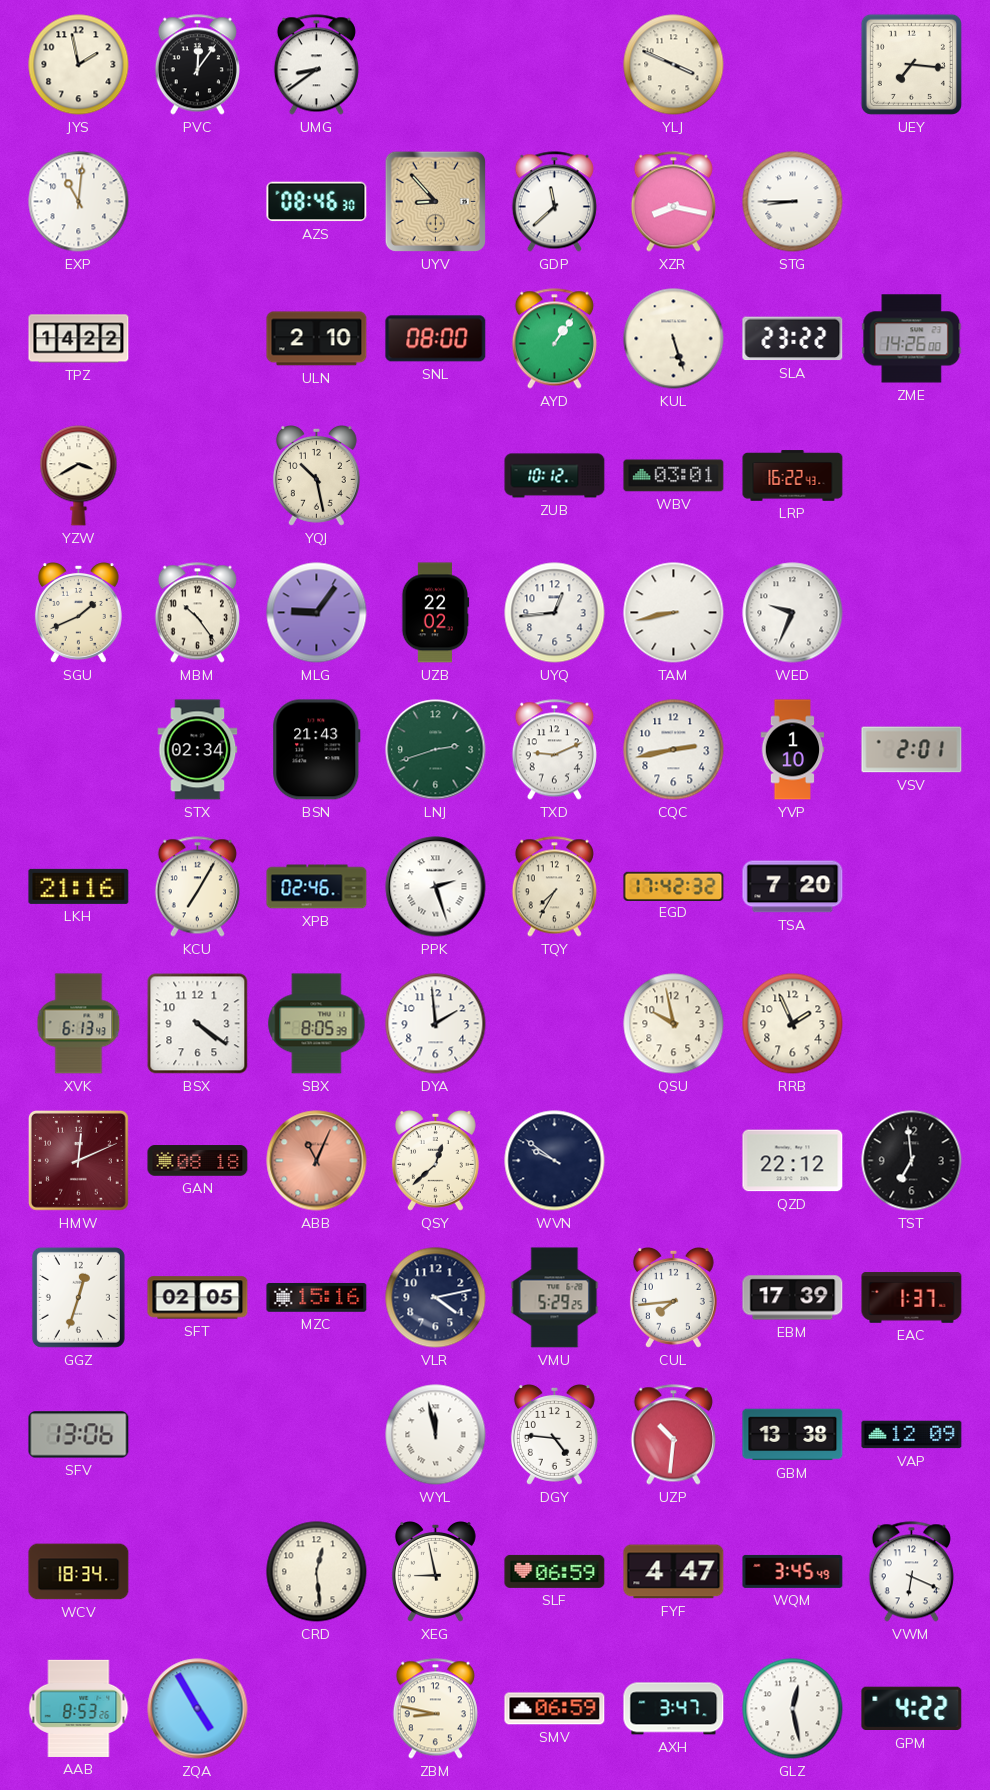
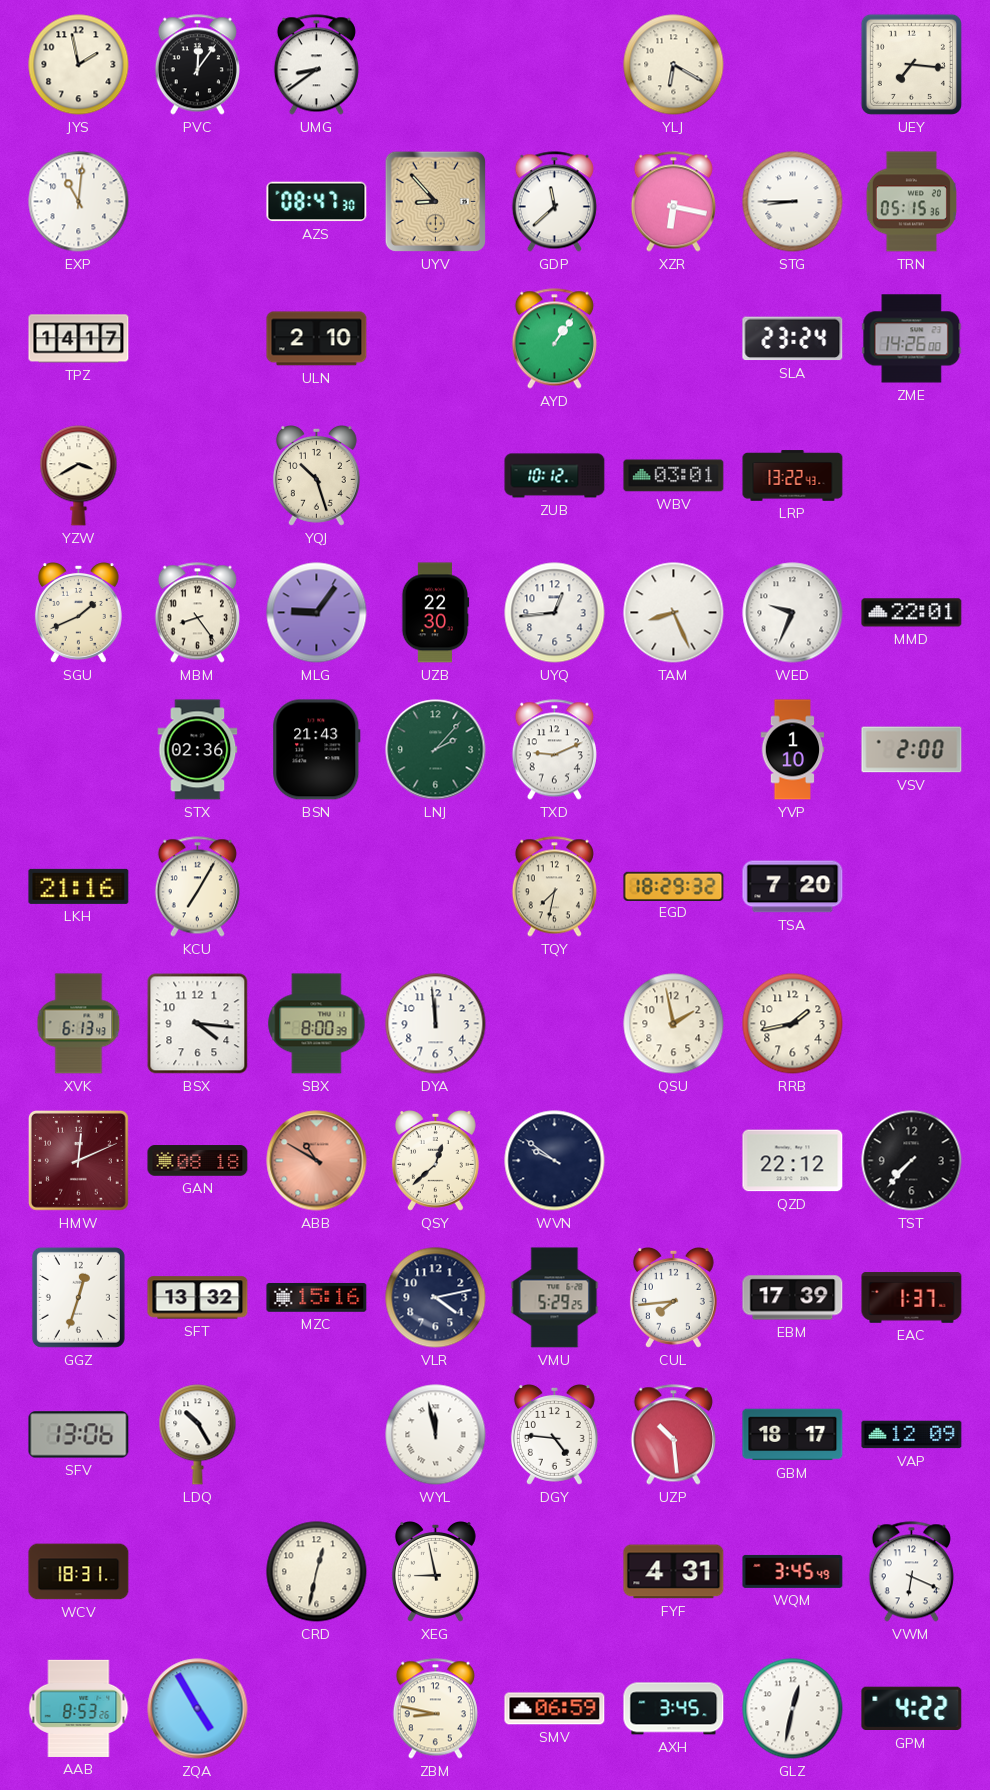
YLJ: 3:49 -> 6:20 (674, 65)
AZS: 08:46 -> 08:47 (317, 202)
XZR: 8:17 -> 6:17 (673, 202)
TRN: none -> 05:15 (911, 202)
TPZ: 14:22 -> 14:17 (79, 339)
SNL: 08:00 -> none (436, 339)
KUL: 5:27 -> none (674, 339)
SLA: 23:22 -> 23:24 (793, 339)
YQJ: 10:28 -> 10:27 (316, 476)
LRP: 16:22 -> 13:22 (793, 476)
MBM: 10:24 -> 8:24 (197, 613)
UZB: 22:02 -> 22:30 (436, 613)
TAM: 8:43 -> 8:26 (674, 613)
MMD: none -> 22:01 (912, 613)
STX: 02:34 -> 02:36 (198, 750)
LNJ: 2:42 -> 2:07 (436, 750)
CQC: 2:43 -> none (674, 750)
VSV: 2:01 -> 2:00 (912, 750)
XPB: 02:46 -> none (317, 887)
PPK: 2:27 -> none (436, 887)
TQY: 7:35 -> 7:32 (554, 887)
EGD: 17:42 -> 18:29 (674, 886)
BSX: 4:21 -> 4:16 (198, 1024)
SBX: 8:05 -> 8:00 (317, 1024)
DYA: 1:59 -> 11:59 (436, 1024)
QSU: 9:58 -> 1:58 (674, 1024)
RRB: 1:56 -> 1:43 (793, 1024)
ABB: 11:04 -> 10:50 (317, 1161)
TST: 6:59 -> 7:37 (912, 1161)
SFT: 02:05 -> 13:32 (198, 1298)
LDQ: none -> 10:25 (198, 1435)
UZP: 10:31 -> 10:29 (673, 1435)
GBM: 13:38 -> 18:17 (793, 1435)
WCV: 18:34 -> 18:31 (79, 1572)
CRD: 12:29 -> 12:32 (317, 1572)
SLF: 06:59 -> none (555, 1571)
FYF: 4:47 -> 4:31 (674, 1572)
AXH: 3:47 -> 3:45 (674, 1709)
GLZ: 12:28 -> 12:32 (793, 1709)
